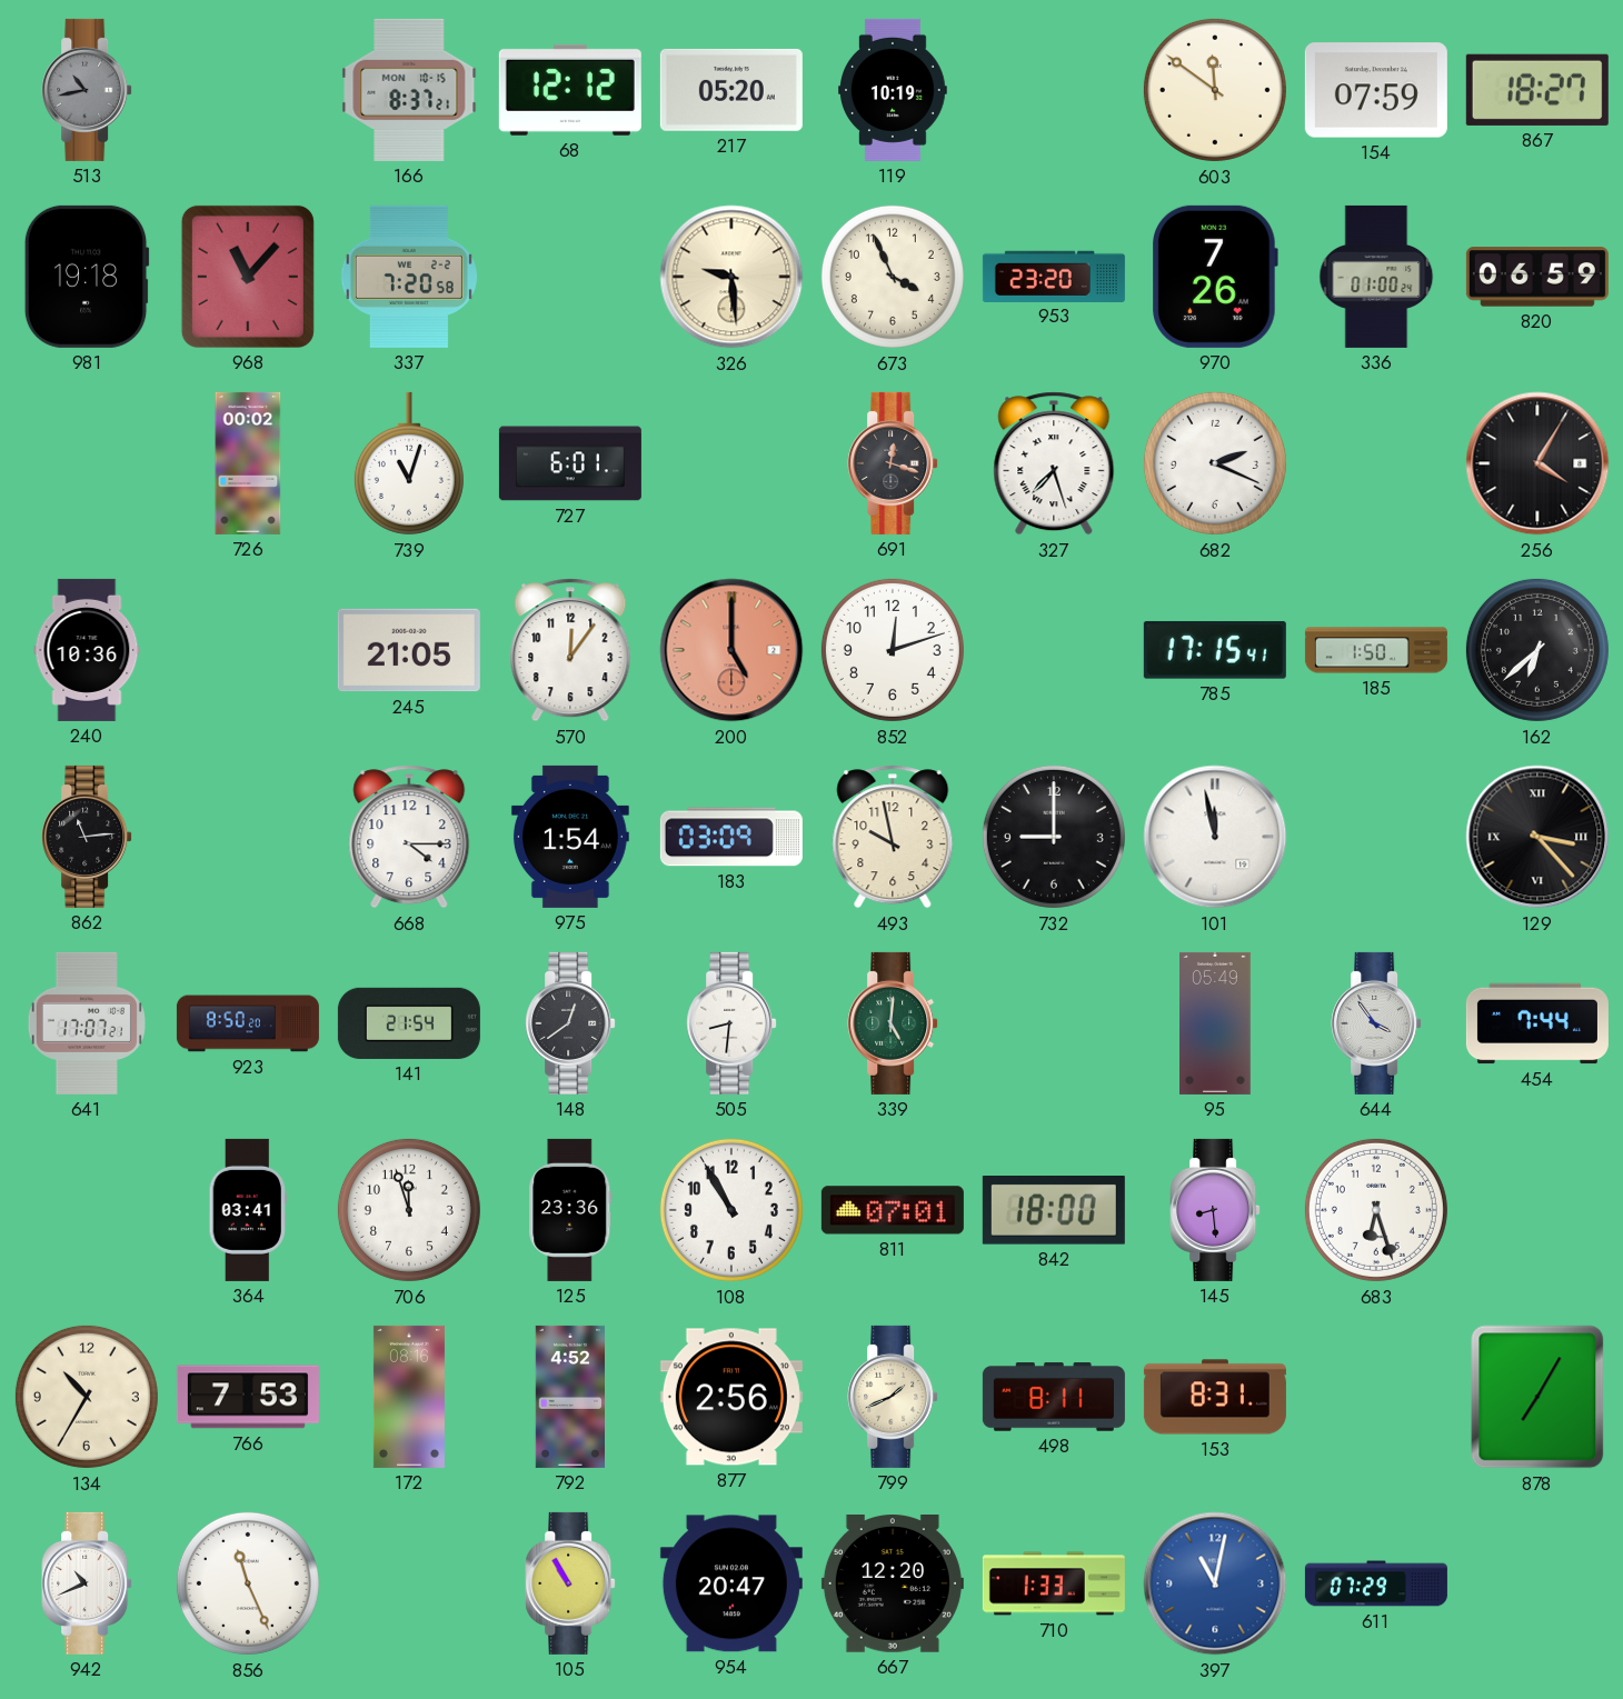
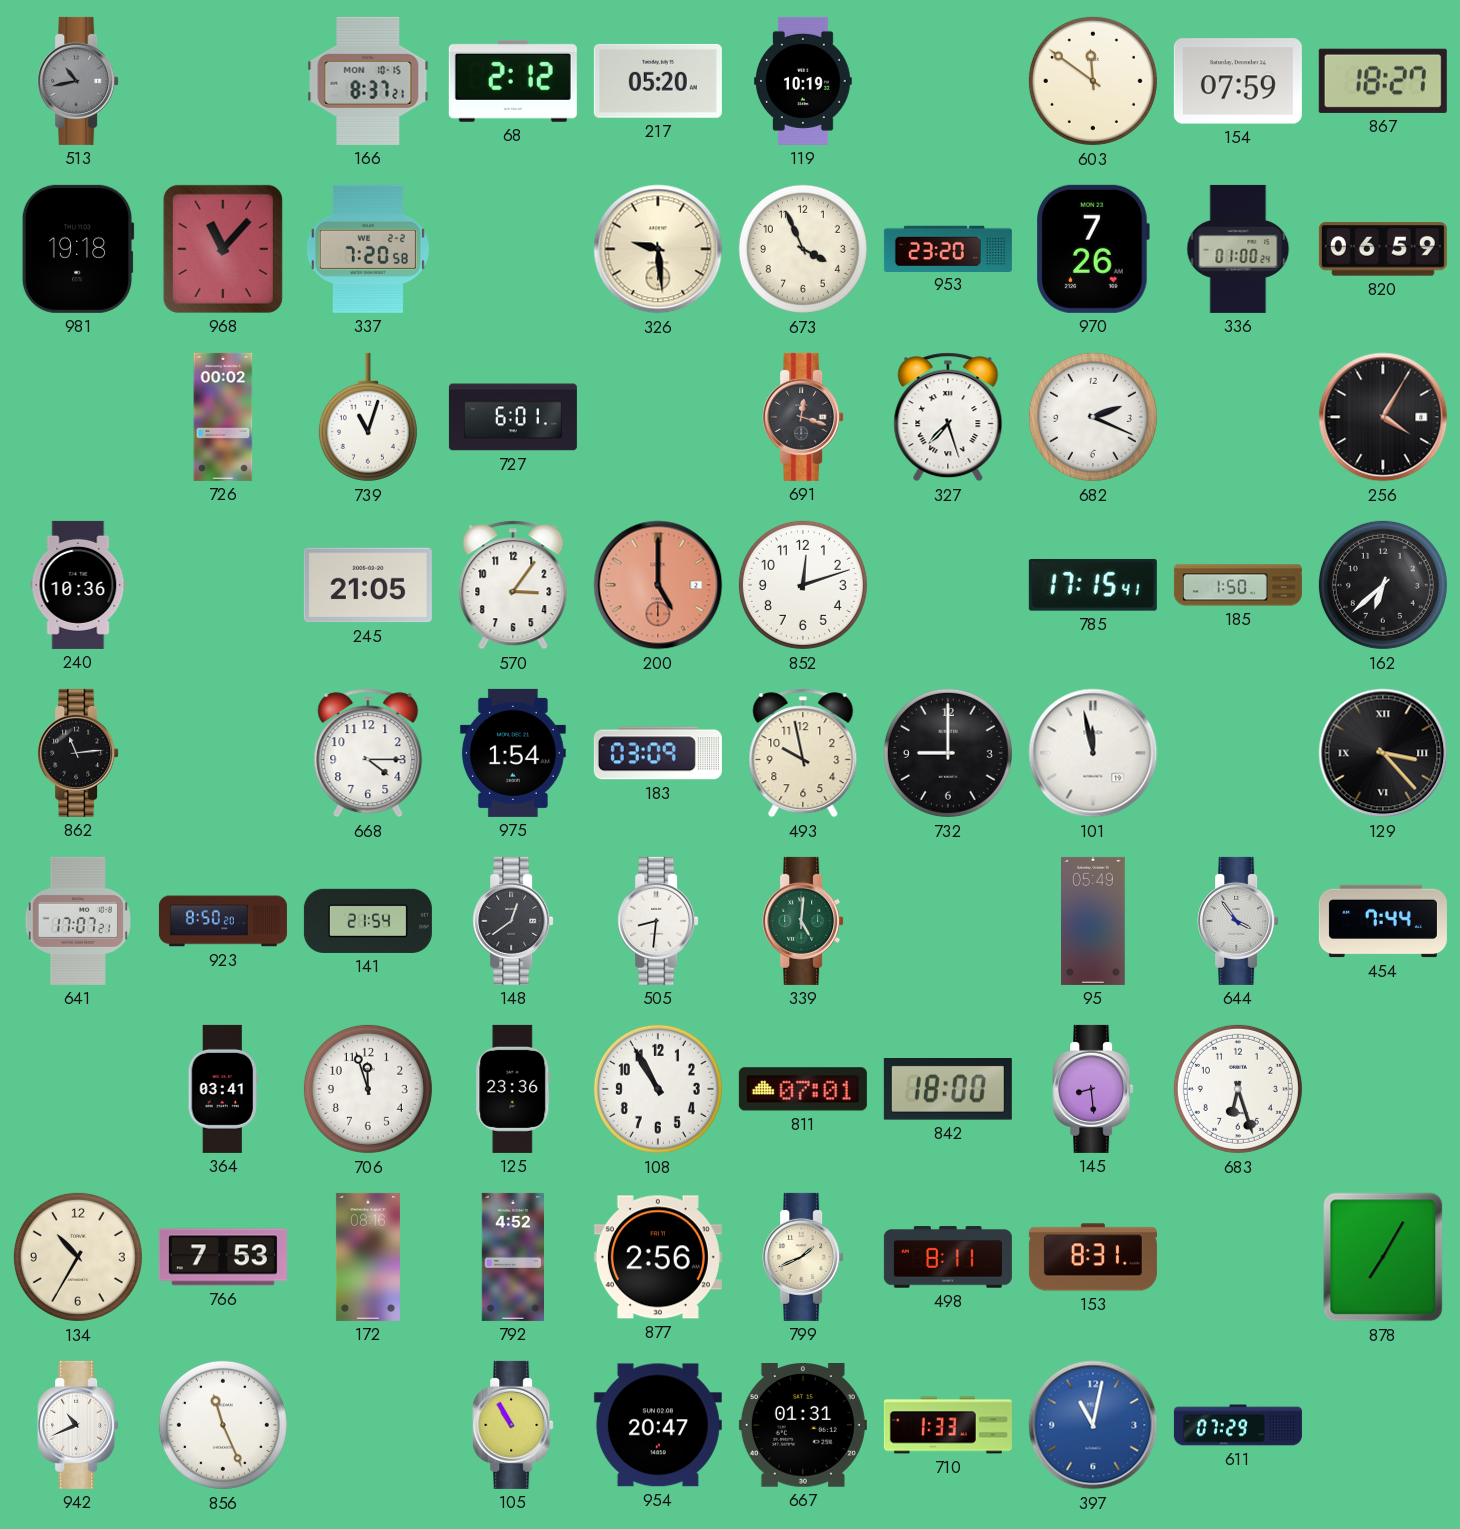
68: 12:12 -> 2:12 (513, 81)
570: 12:06 -> 3:06 (513, 585)
667: 12:20 -> 01:31 (803, 1426)
